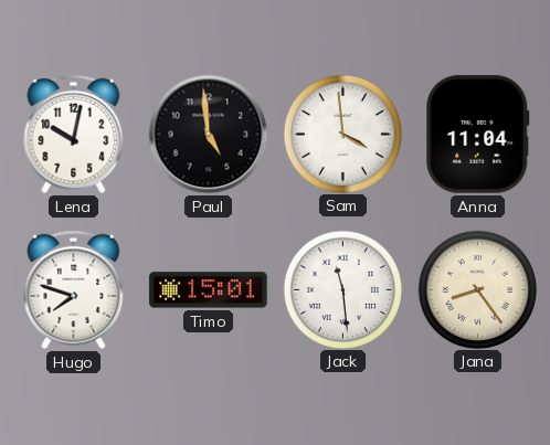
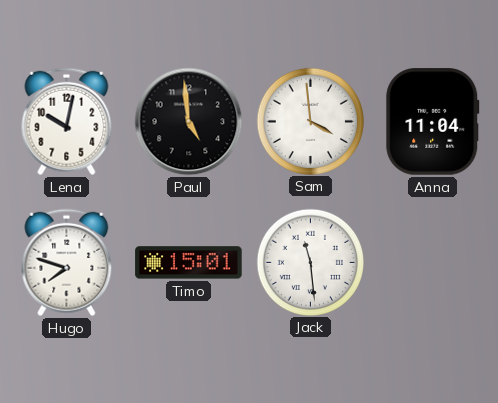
Jana: 8:24 -> none (477, 289)
